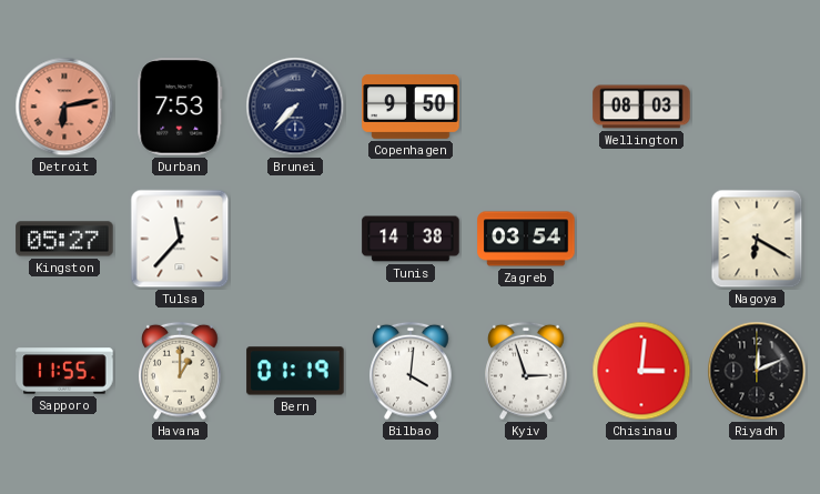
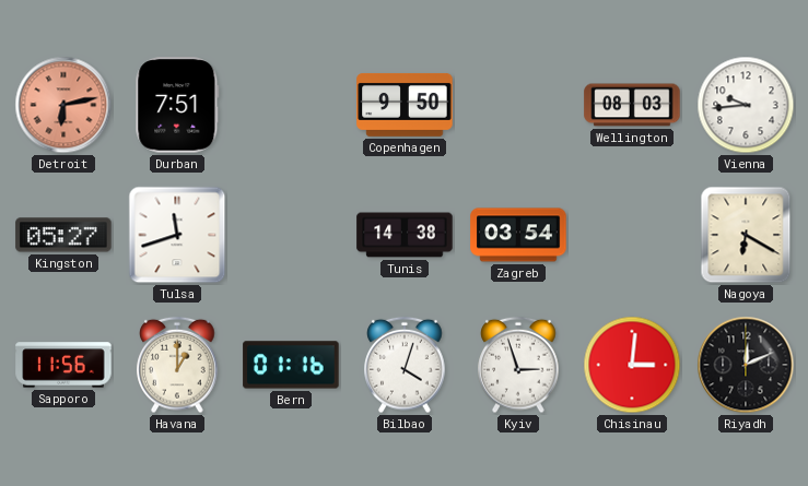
Durban: 7:53 -> 7:51 (177, 105)
Brunei: 7:37 -> none (295, 107)
Vienna: none -> 9:44 (746, 105)
Tulsa: 11:37 -> 11:42 (177, 235)
Sapporo: 11:55 -> 11:56 (63, 365)
Bern: 01:19 -> 01:16 (291, 365)
Bilbao: 4:01 -> 4:03 (405, 365)
